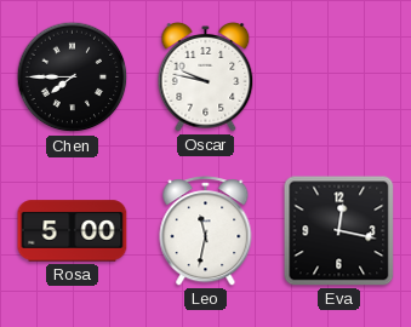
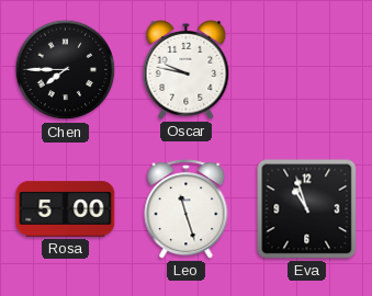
Leo: 11:32 -> 11:27 (187, 209)
Eva: 12:17 -> 10:57 (307, 209)
